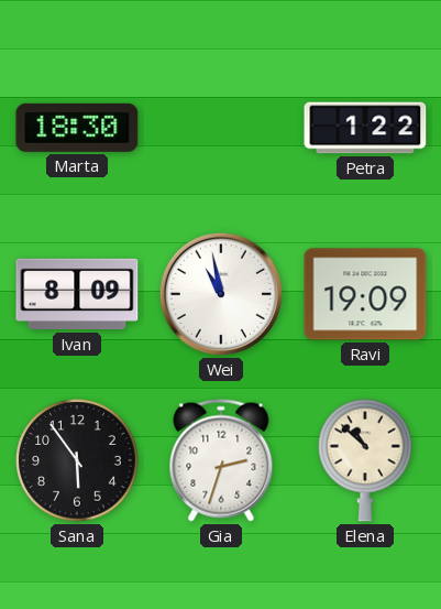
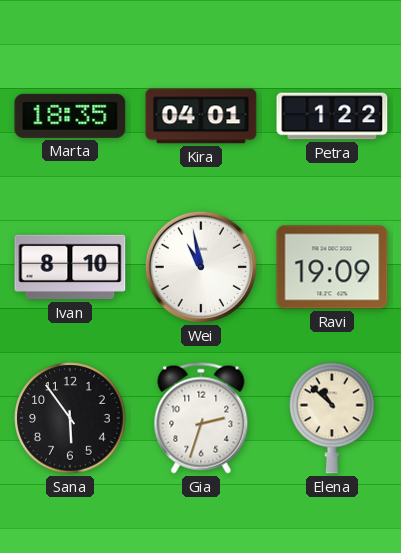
Marta: 18:30 -> 18:35 (70, 116)
Kira: none -> 04:01 (201, 116)
Ivan: 8:09 -> 8:10 (70, 267)
